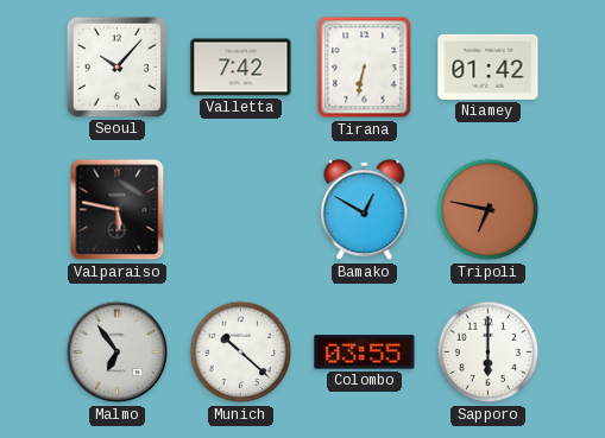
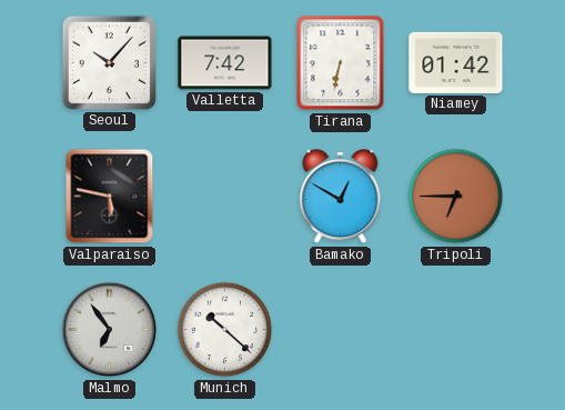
Tripoli: 6:47 -> 6:45 (456, 197)
Colombo: 03:55 -> none (365, 353)
Sapporo: 6:00 -> none (489, 353)
